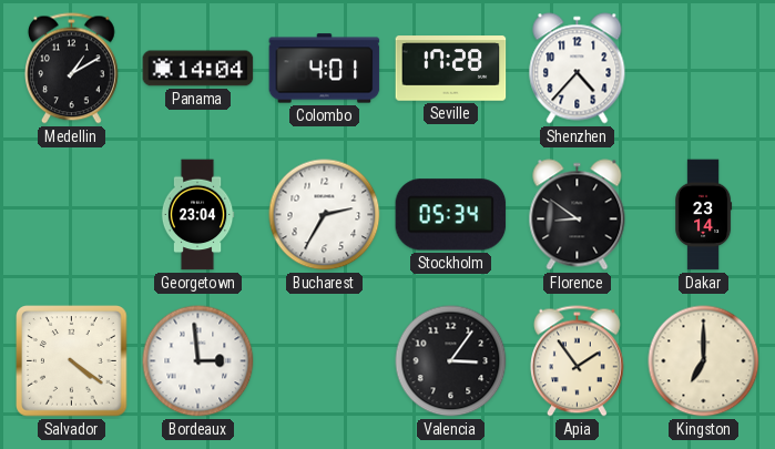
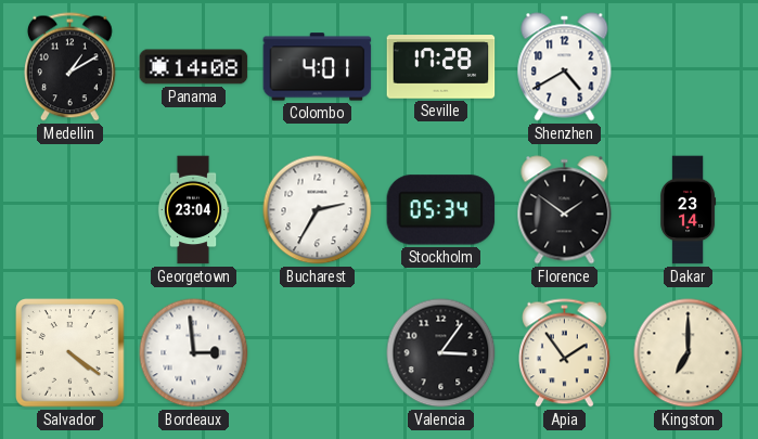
Panama: 14:04 -> 14:08 (194, 67)
Shenzhen: 4:37 -> 4:40 (565, 67)
Florence: 8:51 -> 1:51 (565, 210)
